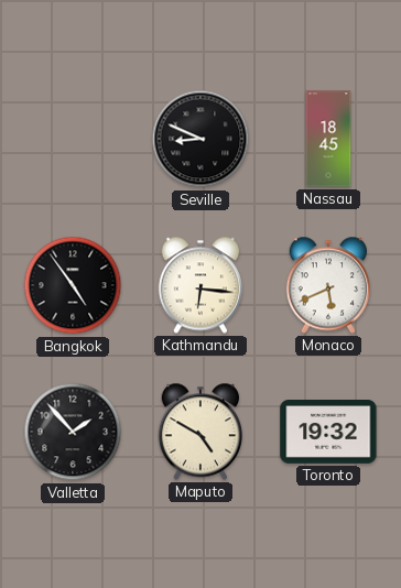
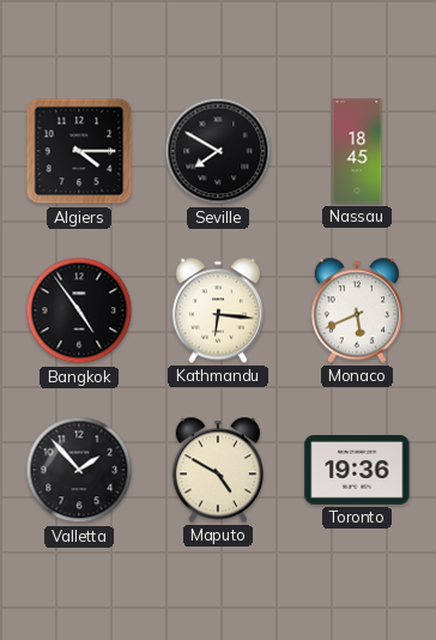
Algiers: none -> 4:15 (79, 151)
Seville: 8:49 -> 7:50 (218, 151)
Toronto: 19:32 -> 19:36 (357, 471)
